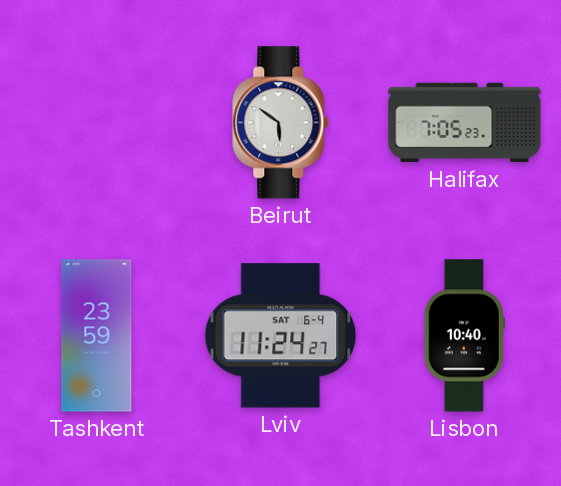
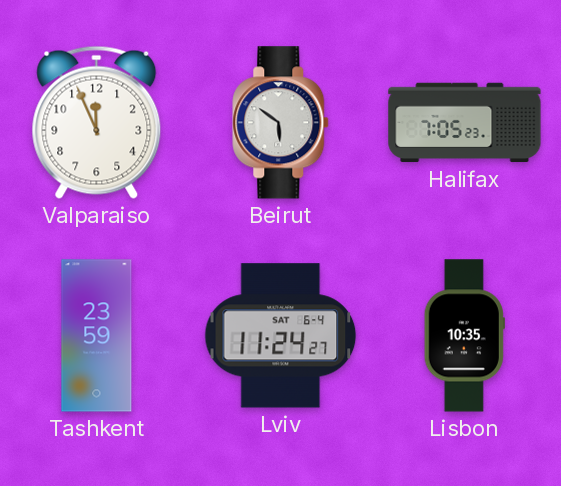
Valparaiso: none -> 11:56 (97, 122)
Lisbon: 10:40 -> 10:35 (464, 336)
